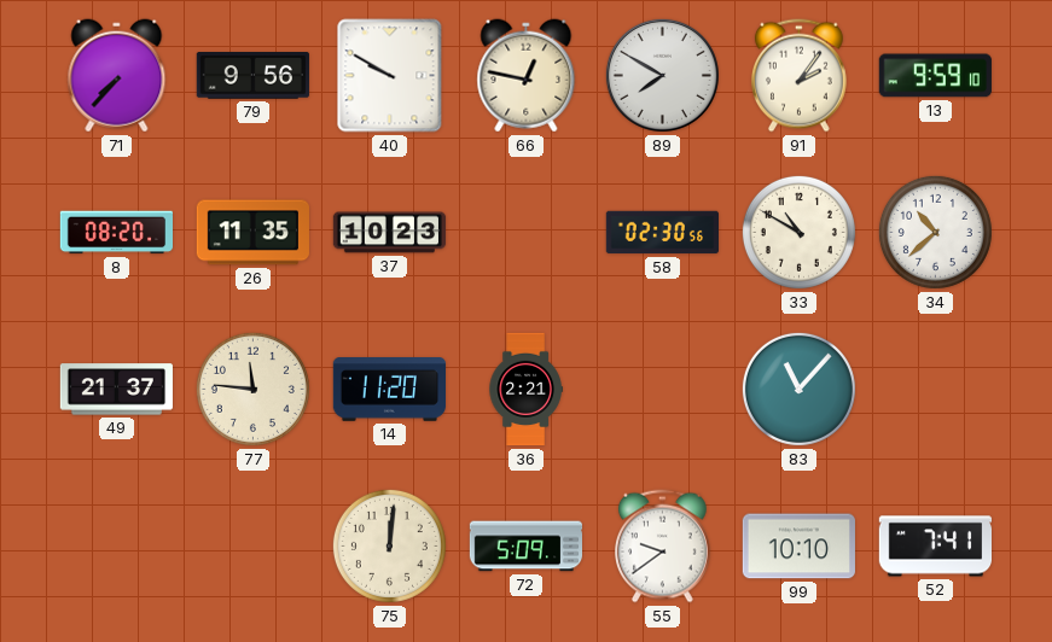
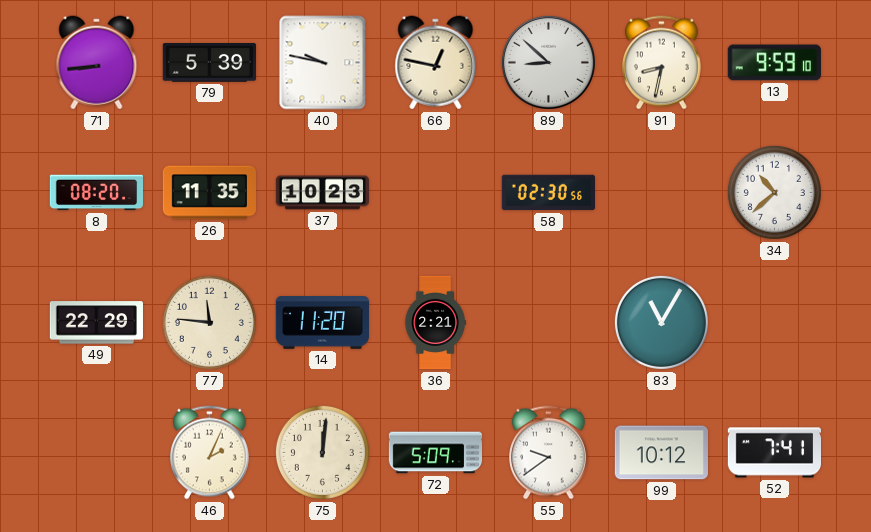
71: 7:37 -> 8:44 (97, 63)
79: 9:56 -> 5:39 (209, 63)
40: 9:50 -> 9:47 (323, 63)
89: 7:50 -> 8:52 (548, 62)
91: 2:06 -> 8:32 (662, 63)
33: 10:50 -> none (798, 232)
49: 21:37 -> 22:29 (96, 323)
83: 11:07 -> 11:05 (661, 322)
46: none -> 2:04 (210, 453)
99: 10:10 -> 10:12 (661, 453)
